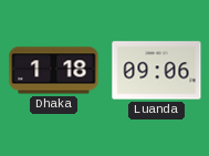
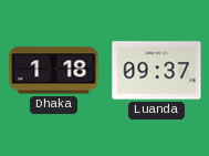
Luanda: 09:06 -> 09:37 (157, 71)
